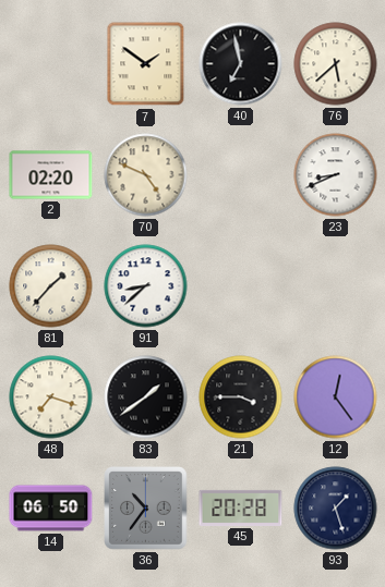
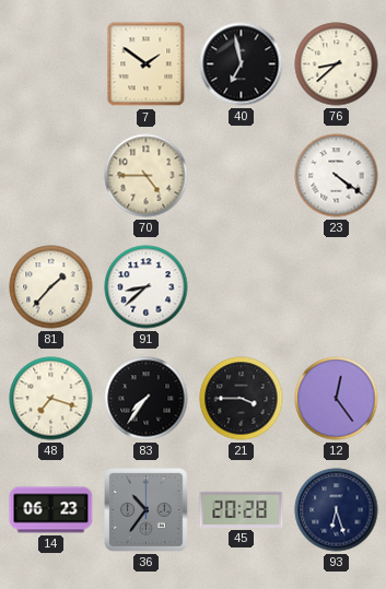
76: 5:38 -> 8:38 (337, 64)
2: 02:20 -> none (51, 175)
70: 4:49 -> 4:45 (147, 176)
23: 8:41 -> 4:21 (337, 176)
83: 1:39 -> 7:36 (147, 399)
14: 06:50 -> 06:23 (51, 510)
93: 1:27 -> 6:27 (337, 510)
